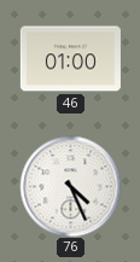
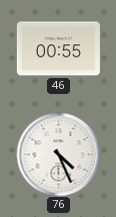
46: 01:00 -> 00:55 (58, 49)
